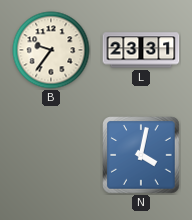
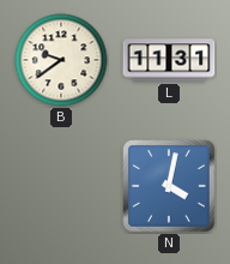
B: 9:36 -> 9:39 (61, 60)
L: 23:31 -> 11:31 (169, 60)
